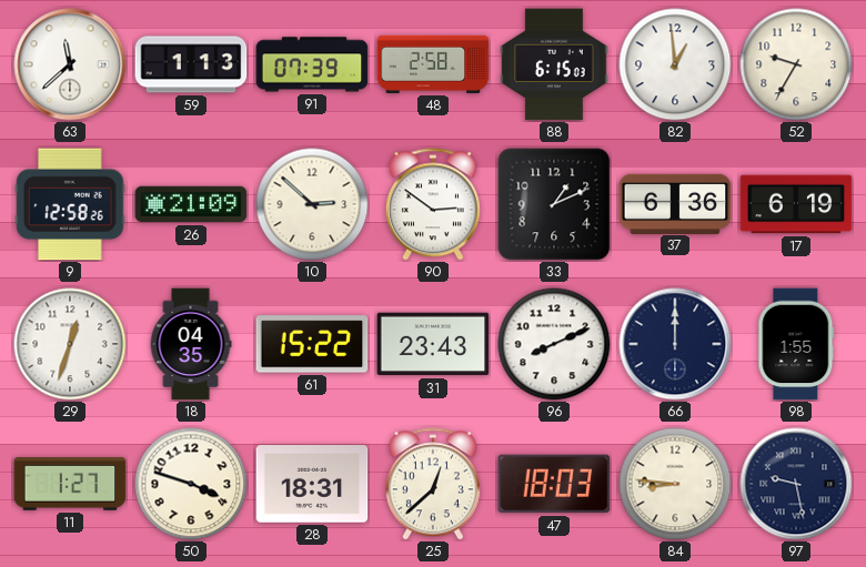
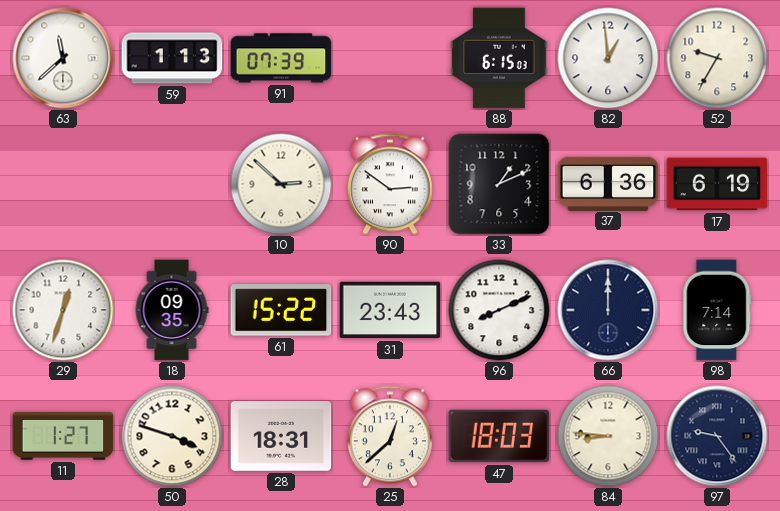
48: 2:58 -> none (433, 64)
9: 12:58 -> none (70, 204)
26: 21:09 -> none (191, 204)
18: 04:35 -> 09:35 (172, 310)
98: 1:55 -> 7:14 (717, 310)
97: 9:28 -> 9:24 (717, 436)
